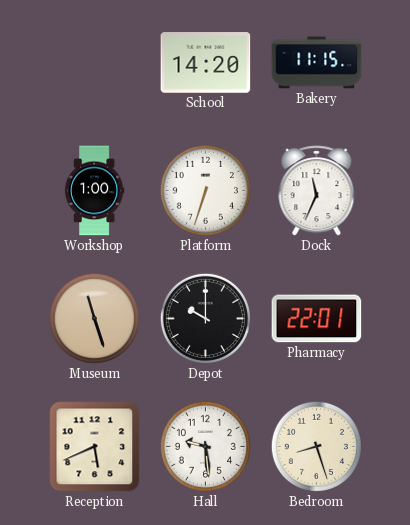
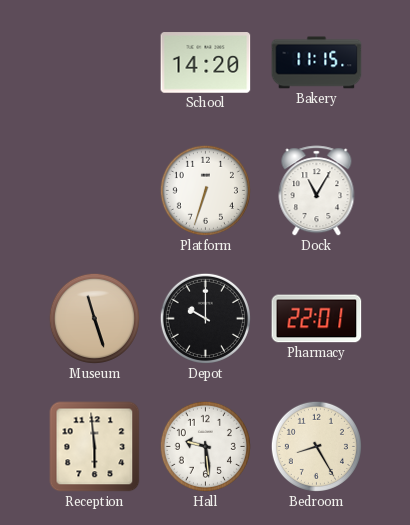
Workshop: 1:00 -> none (94, 191)
Dock: 11:34 -> 11:05 (317, 191)
Reception: 5:41 -> 5:59 (95, 447)
Bedroom: 8:27 -> 8:25 (316, 446)
